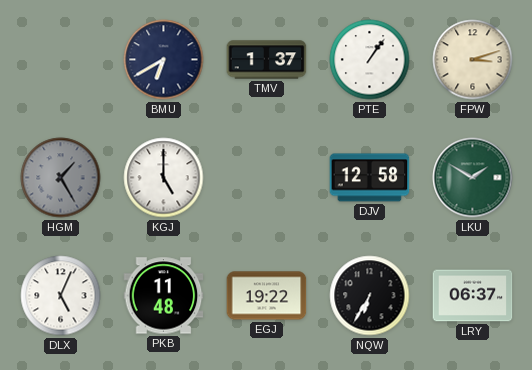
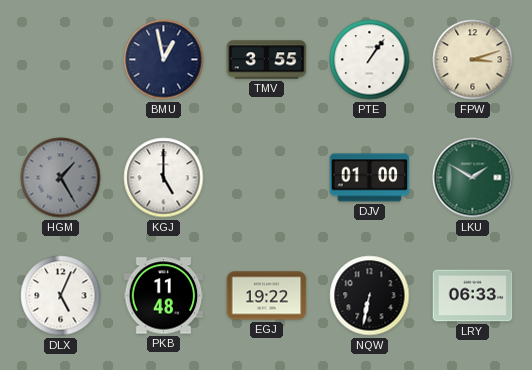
BMU: 6:40 -> 12:58 (164, 60)
TMV: 1:37 -> 3:55 (267, 60)
DJV: 12:58 -> 01:00 (370, 178)
NQW: 6:35 -> 6:32 (370, 296)
LRY: 06:37 -> 06:33 (473, 296)
